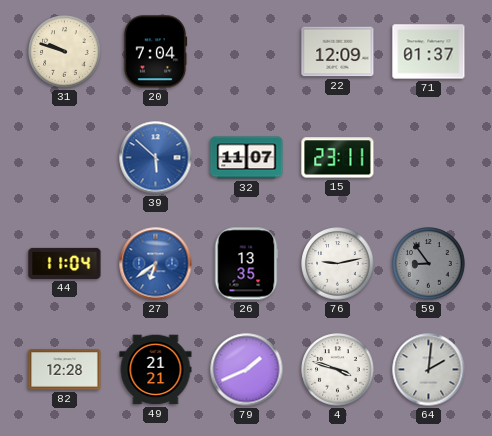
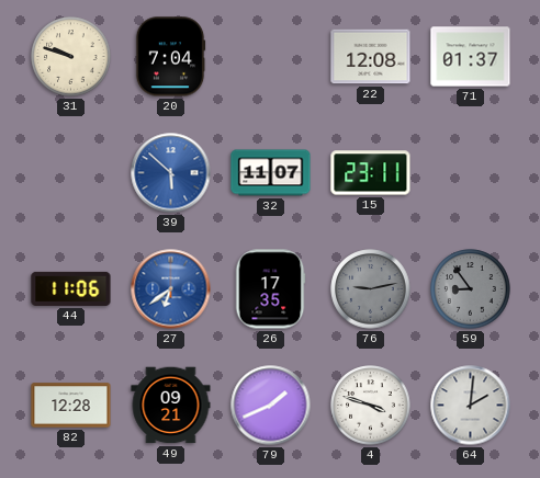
22: 12:09 -> 12:08 (371, 57)
44: 11:04 -> 11:06 (71, 288)
26: 13:35 -> 17:35 (270, 289)
76 dial: white -> grey (371, 289)
49: 21:21 -> 09:21 (171, 406)
